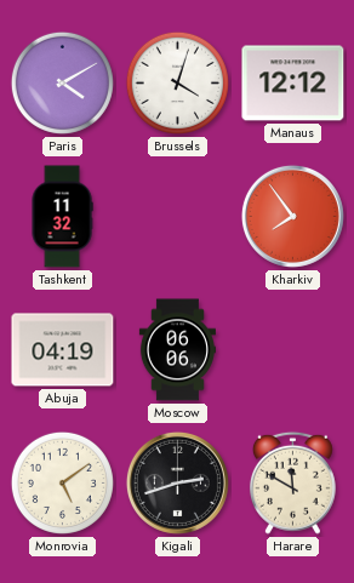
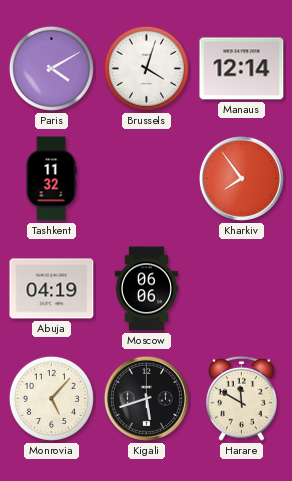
Manaus: 12:12 -> 12:14 (242, 69)
Monrovia: 5:09 -> 5:07 (51, 398)
Kigali: 2:42 -> 5:42 (146, 398)
